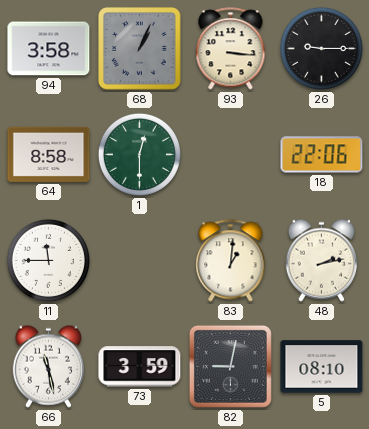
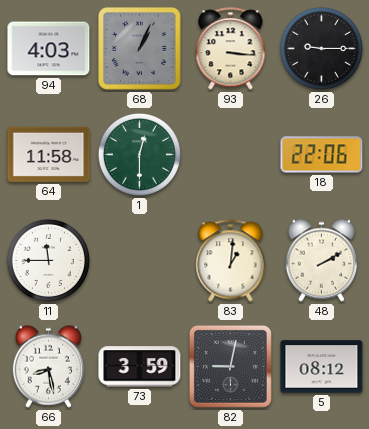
94: 3:58 -> 4:03 (49, 49)
64: 8:58 -> 11:58 (49, 154)
48: 2:13 -> 2:10 (321, 260)
66: 11:28 -> 8:28 (48, 366)
5: 08:10 -> 08:12 (322, 367)
